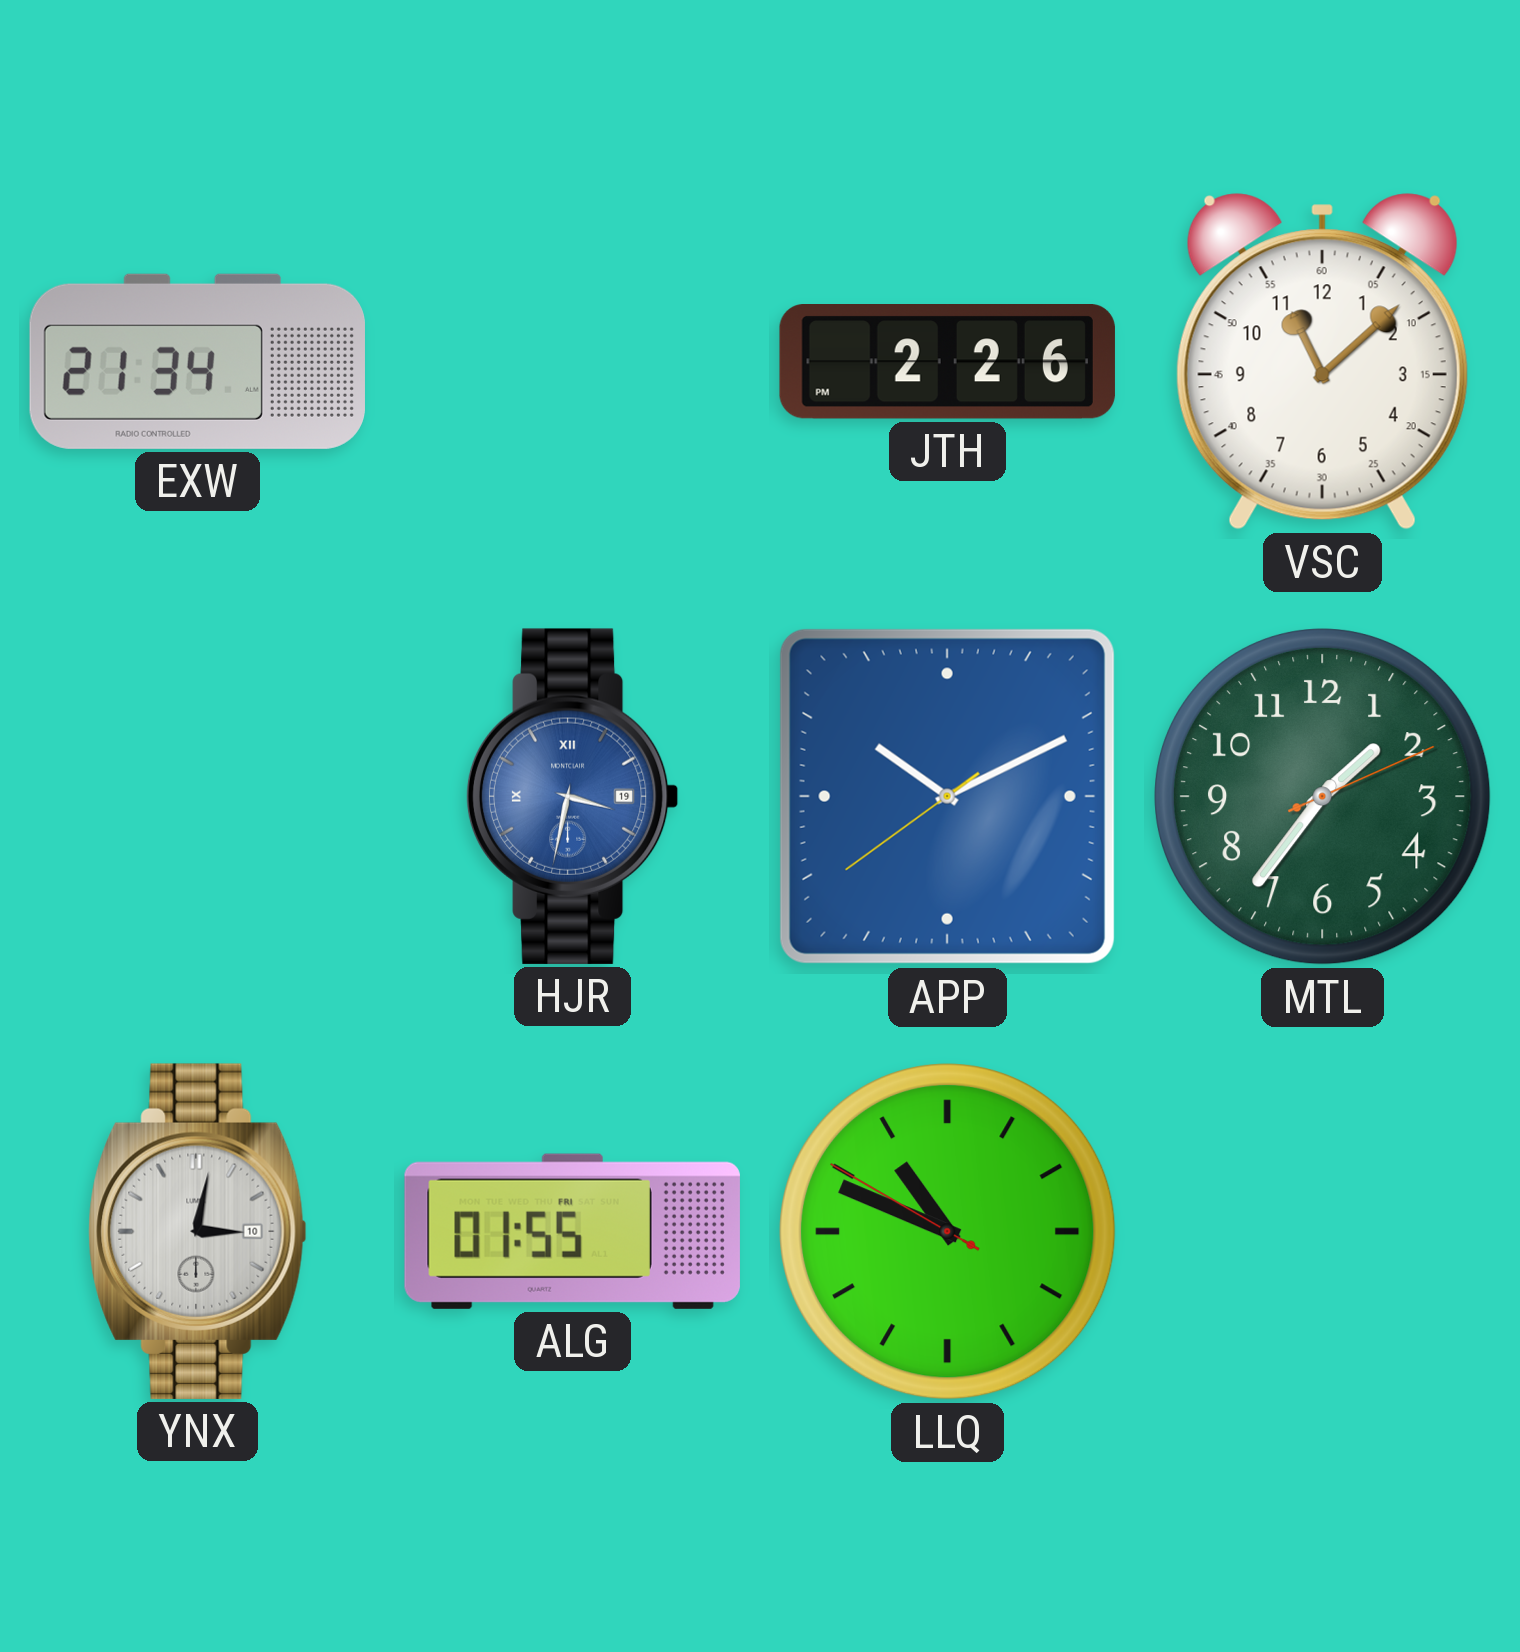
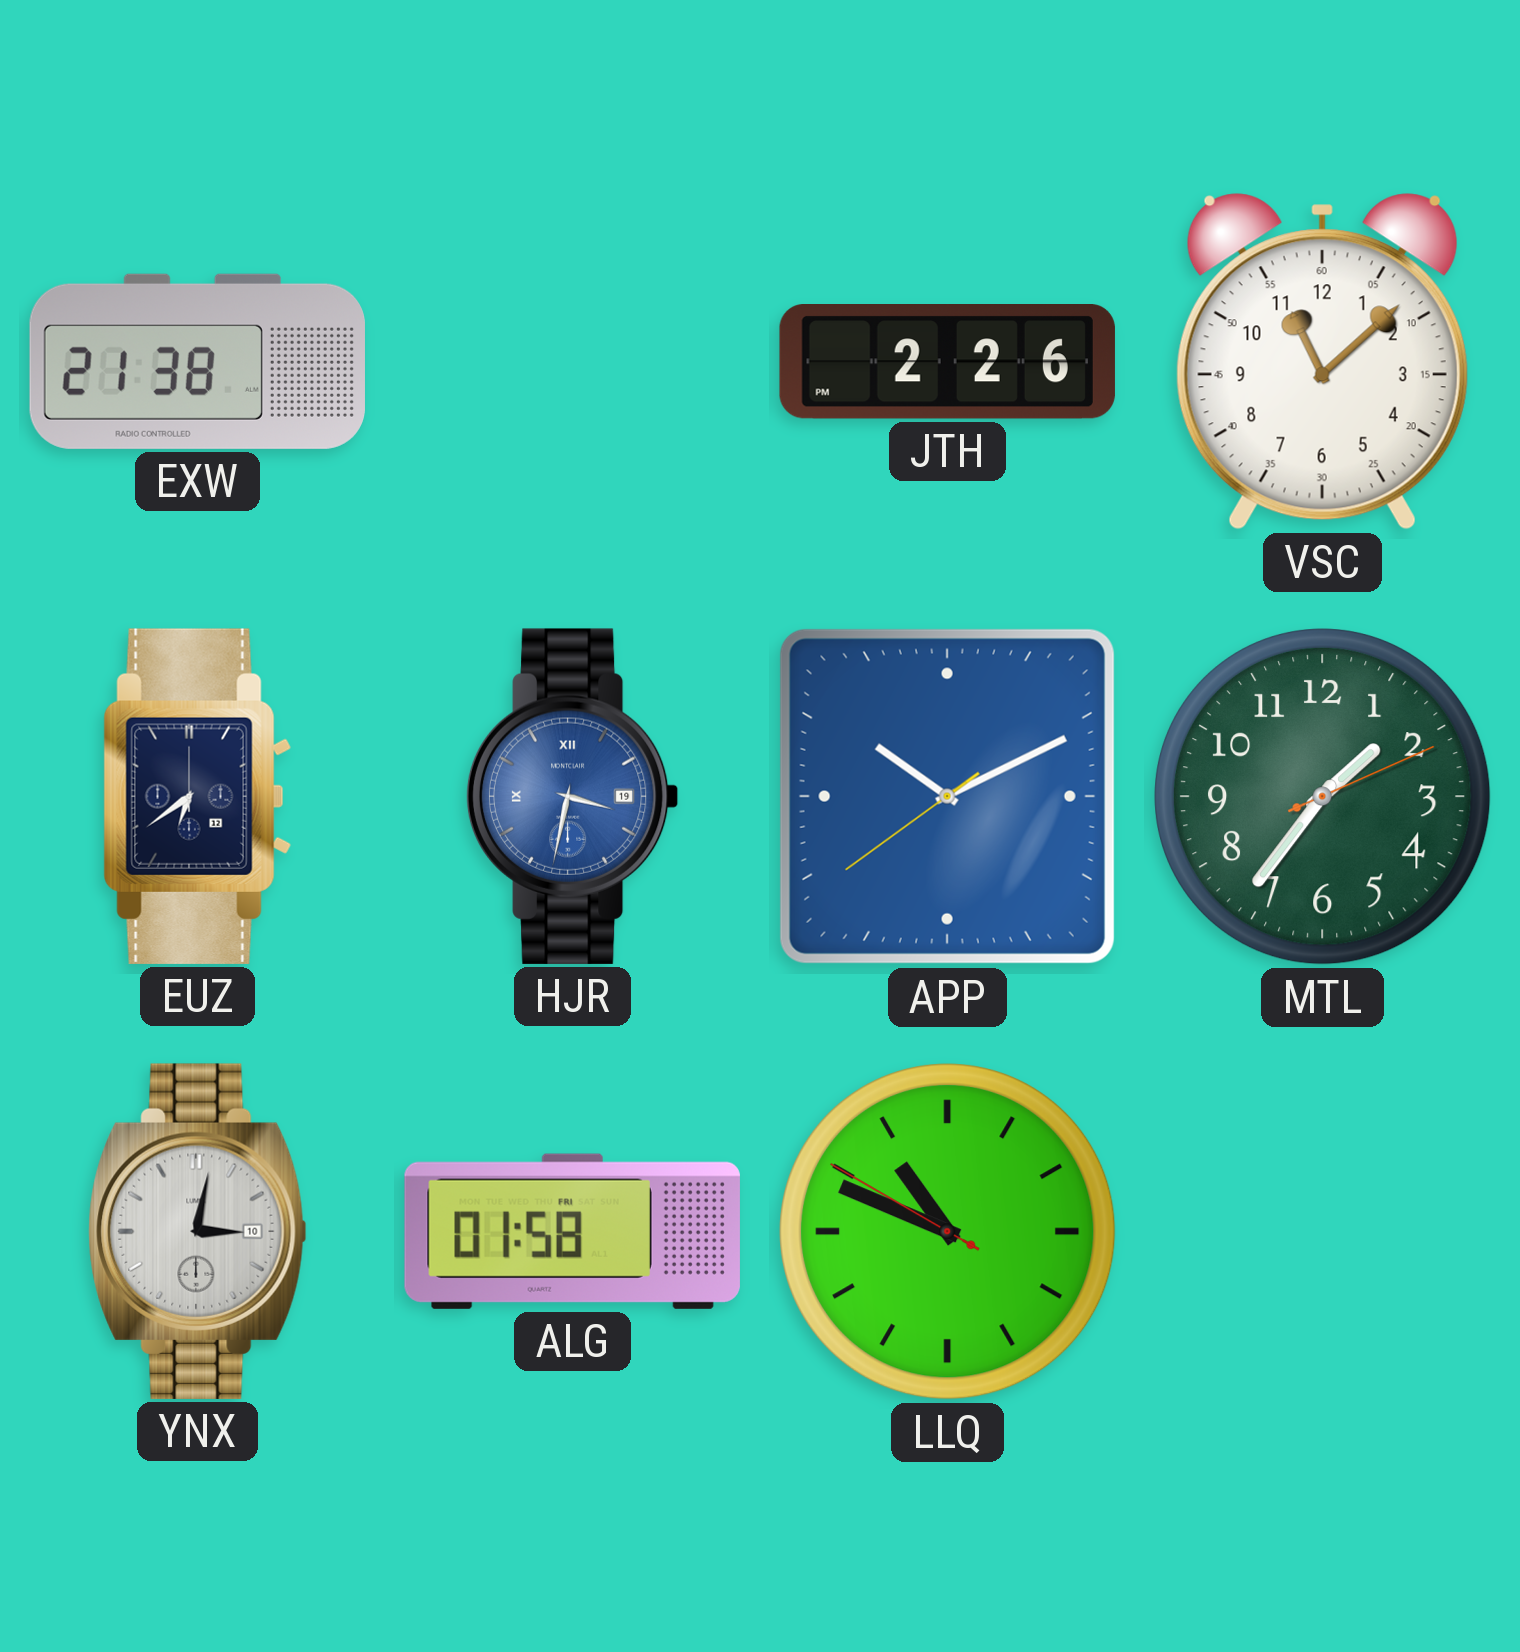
EXW: 21:34 -> 21:38 (197, 361)
EUZ: none -> 6:39 (197, 796)
ALG: 01:55 -> 01:58 (572, 1231)
